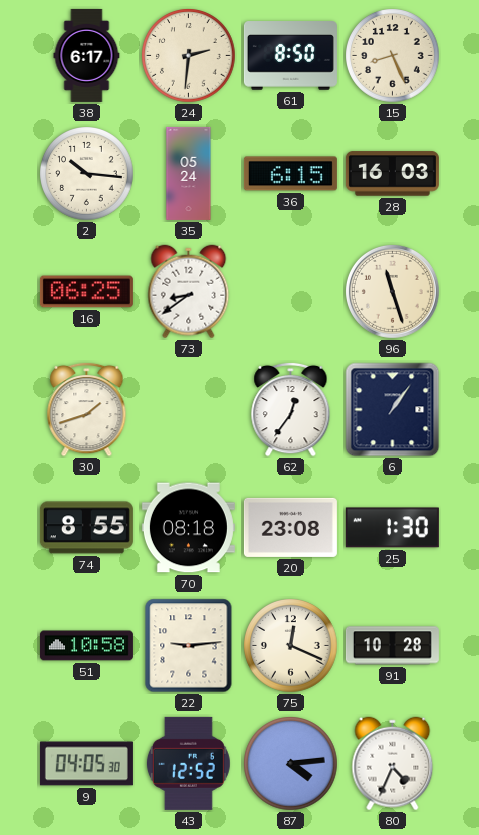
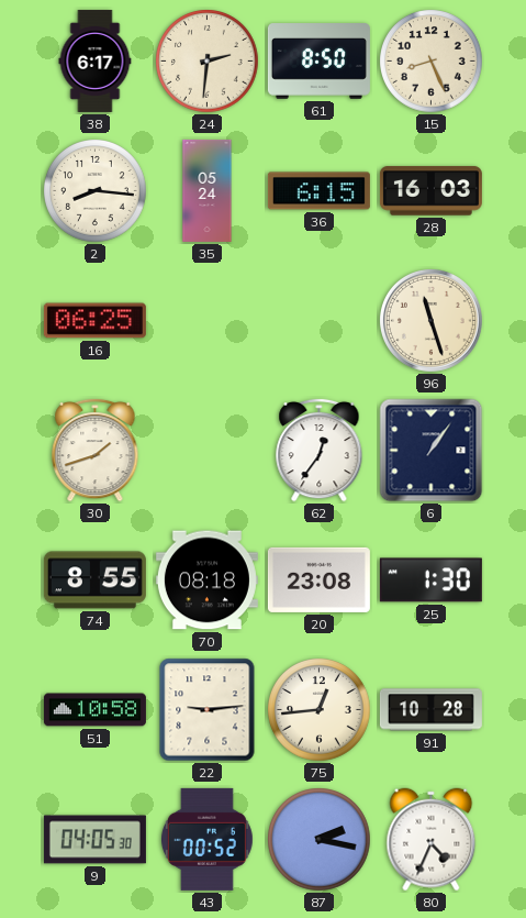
2: 10:16 -> 8:16 (96, 191)
73: 8:39 -> none (189, 292)
75: 12:19 -> 12:44 (320, 710)
43: 12:52 -> 00:52 (206, 839)
87: 4:14 -> 2:17 (320, 840)
